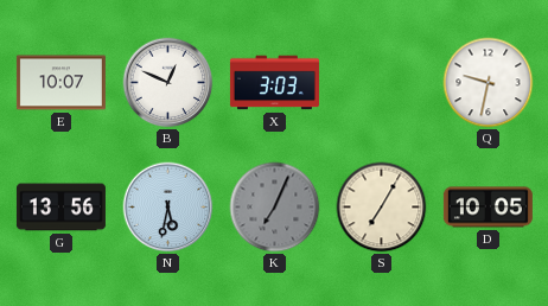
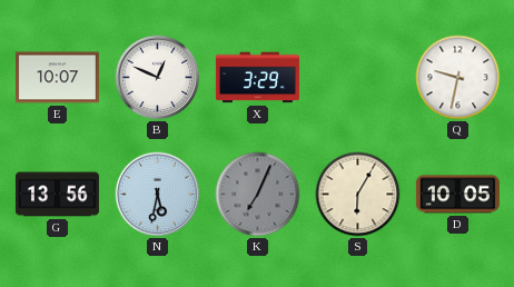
X: 3:03 -> 3:29 (257, 78)
S: 7:05 -> 6:05 (358, 195)
